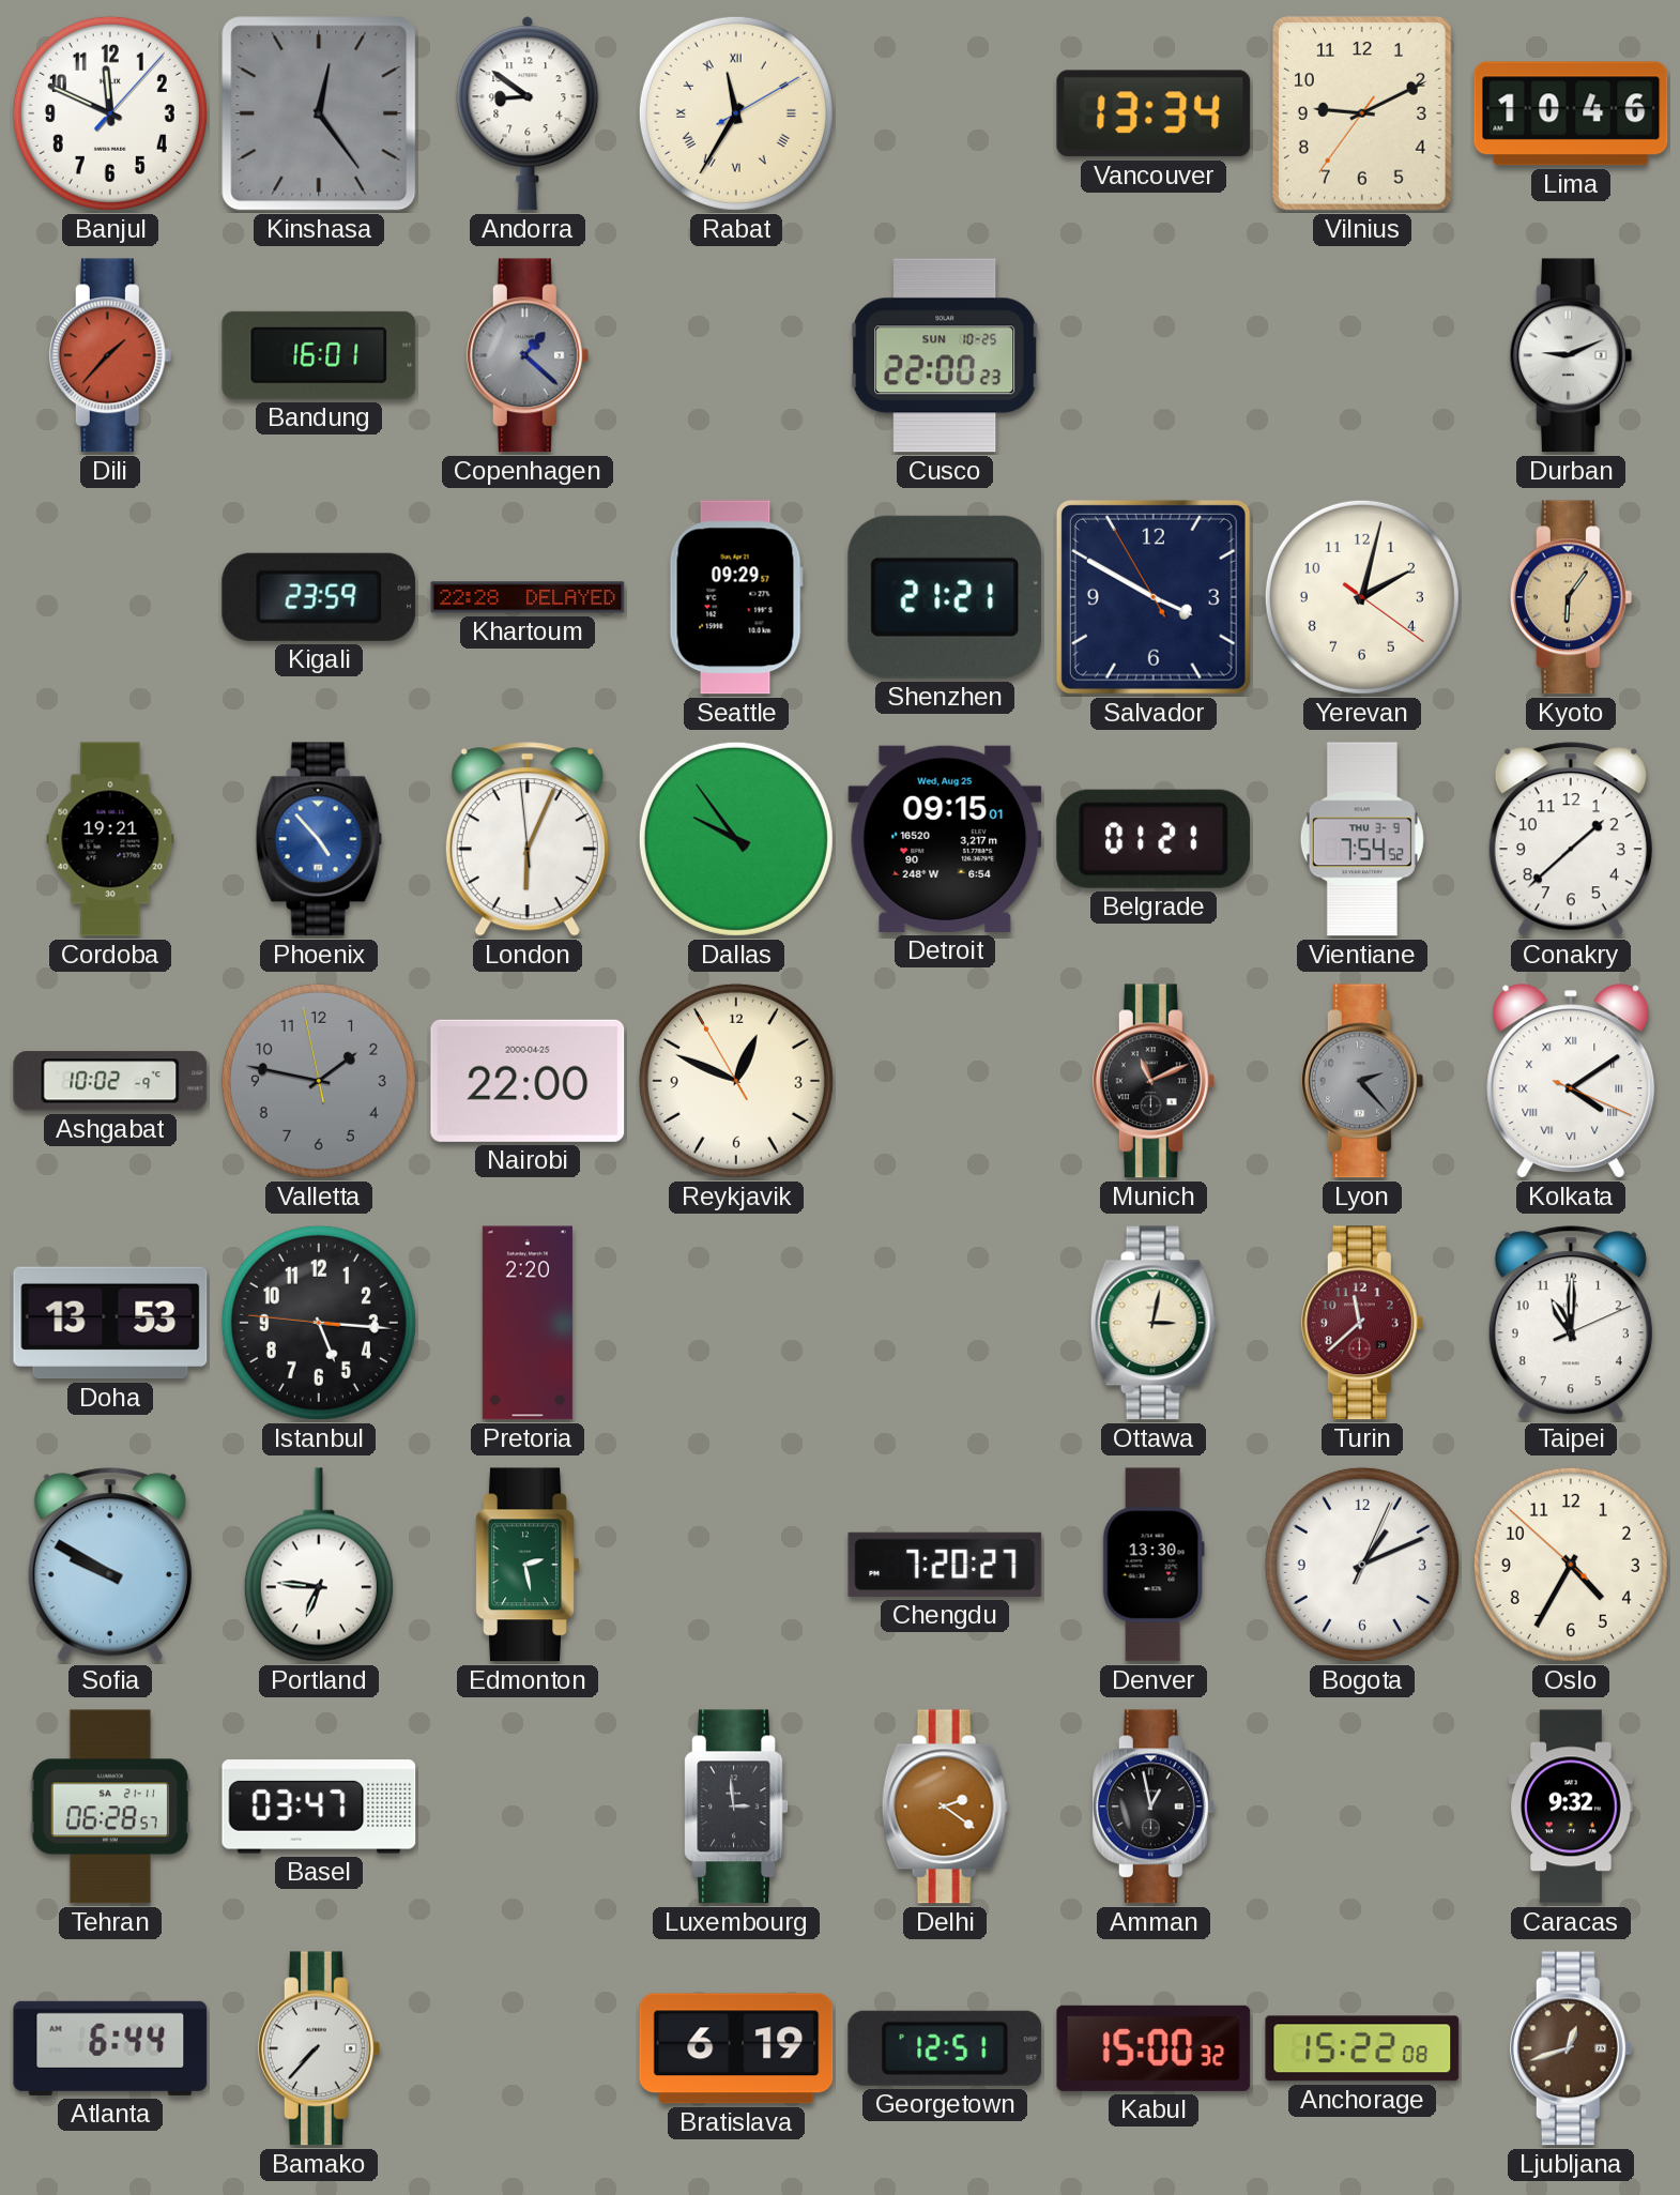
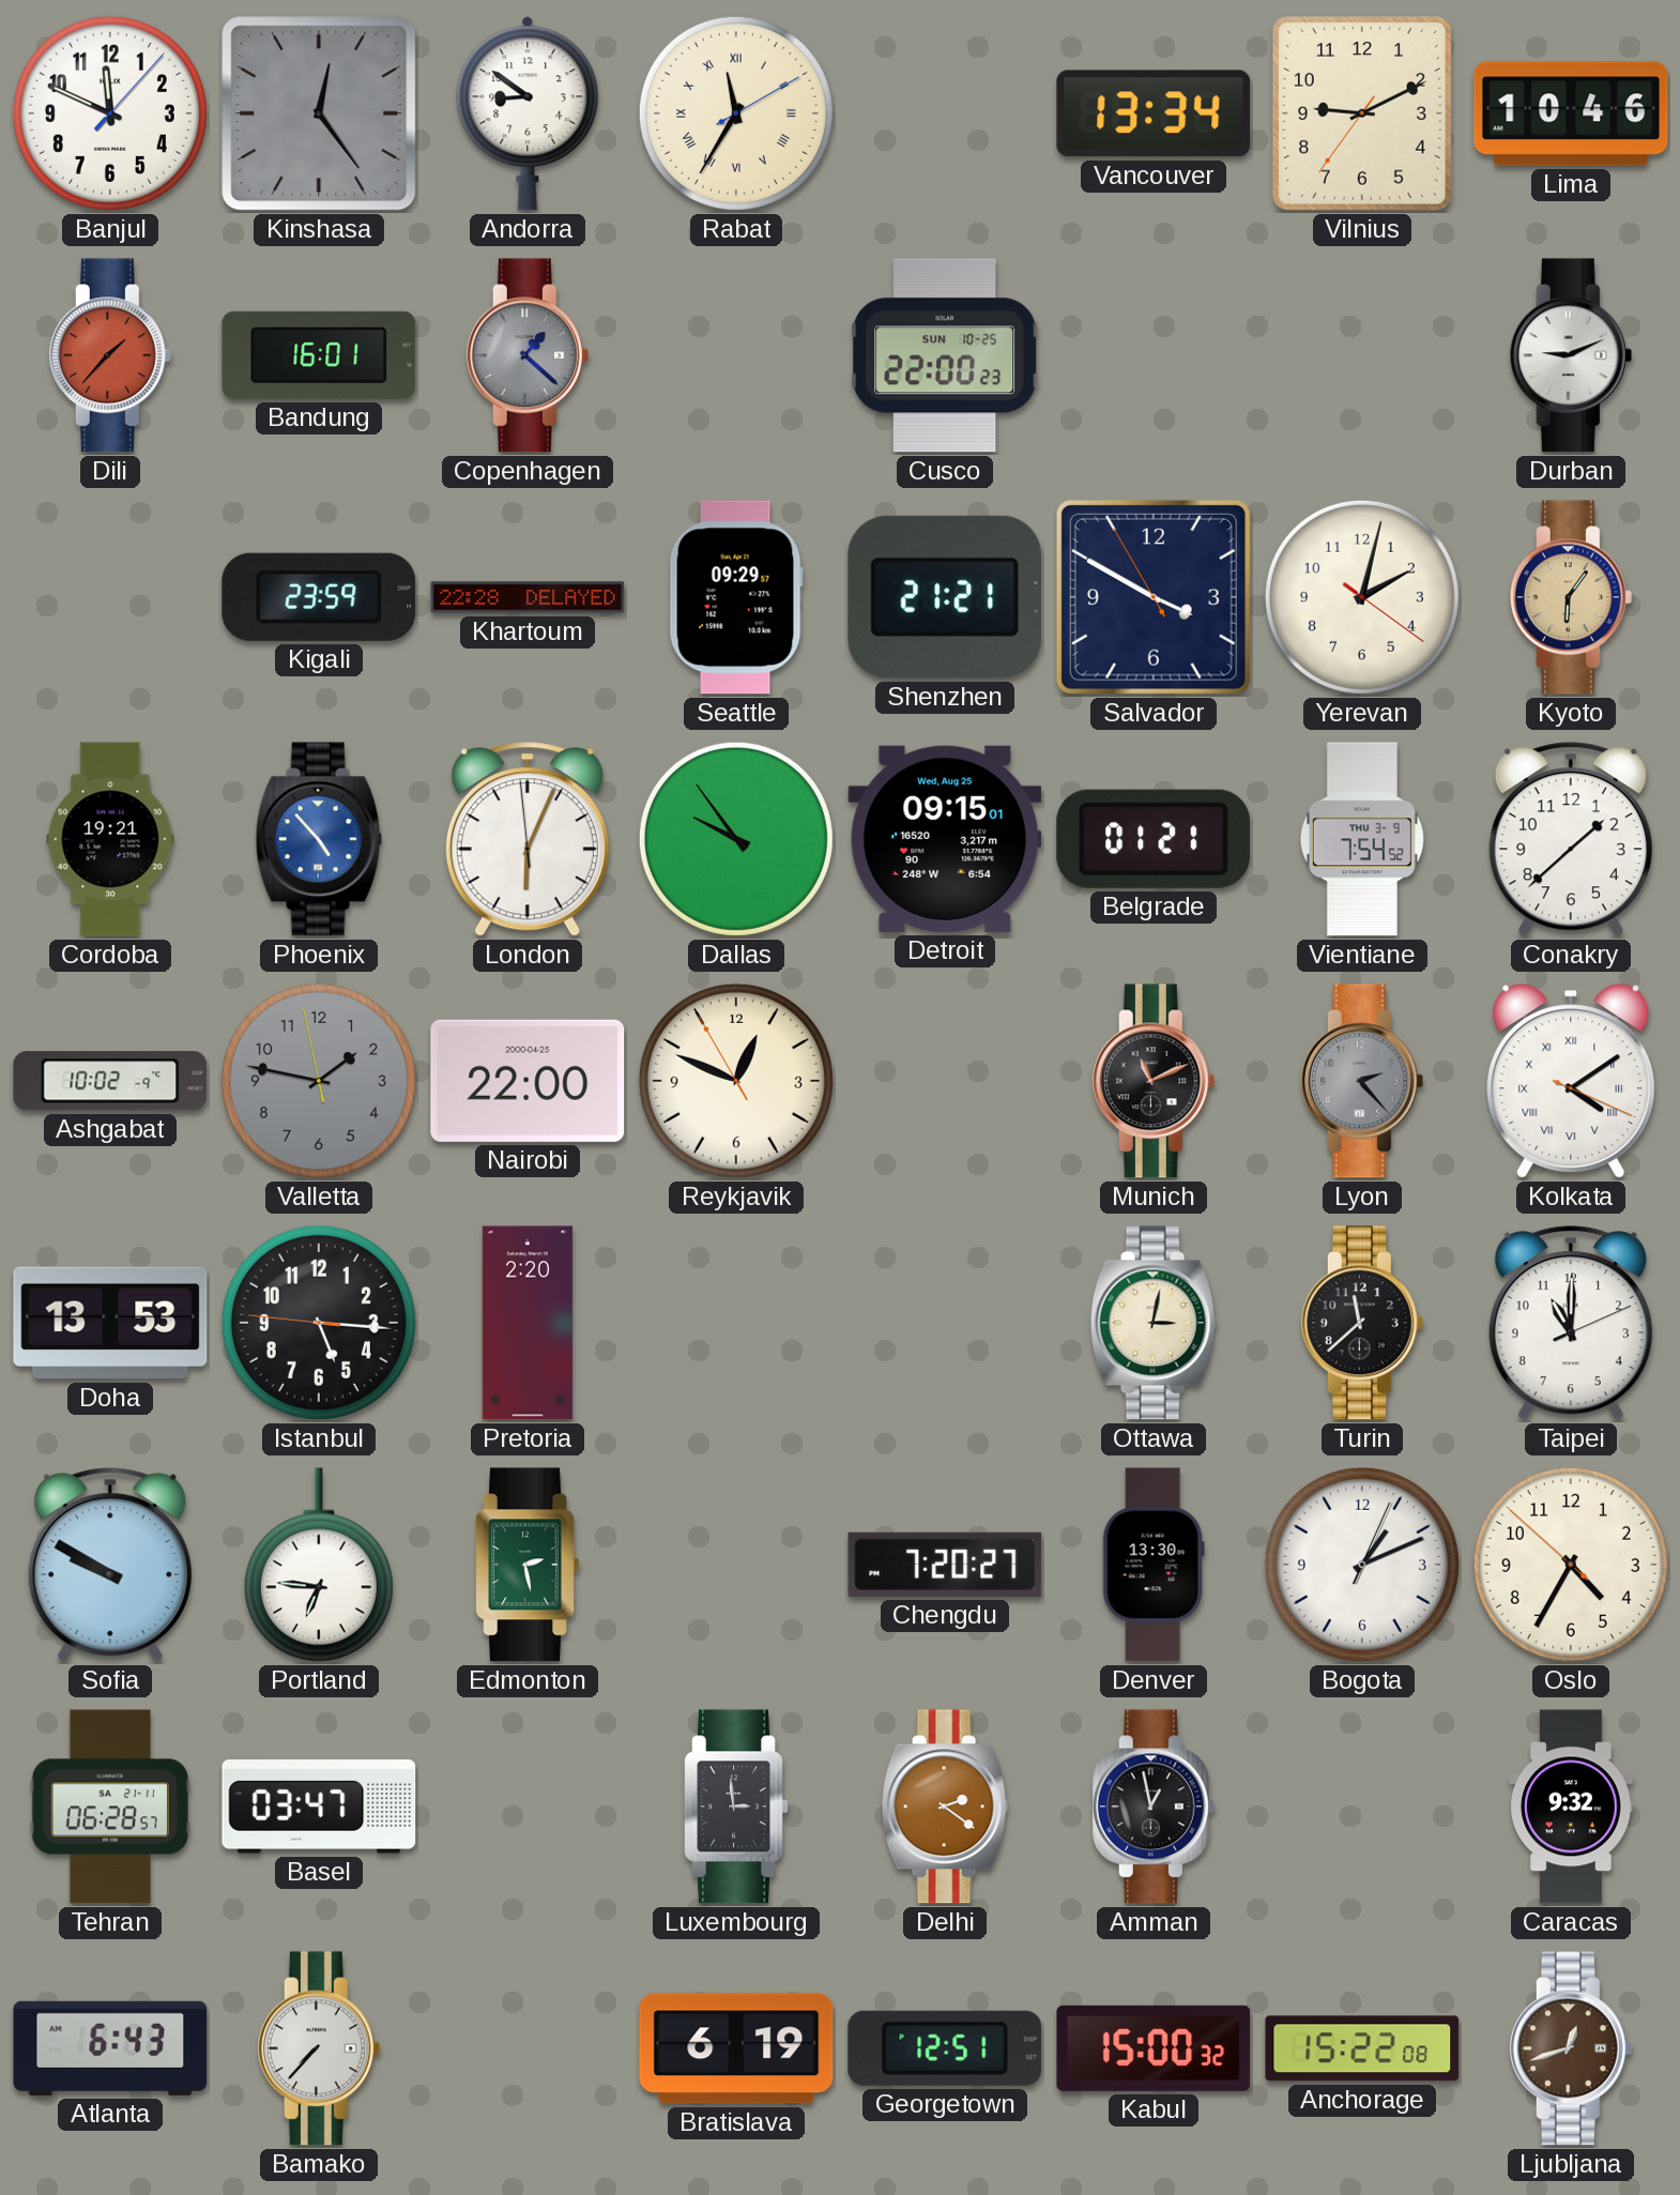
Turin dial: burgundy -> black (1362, 1323)
Atlanta: 6:44 -> 6:43 (110, 2048)
